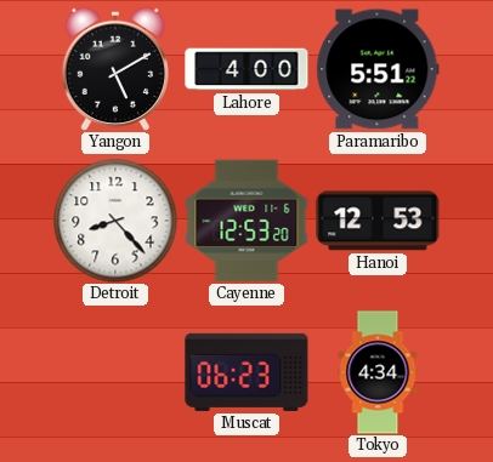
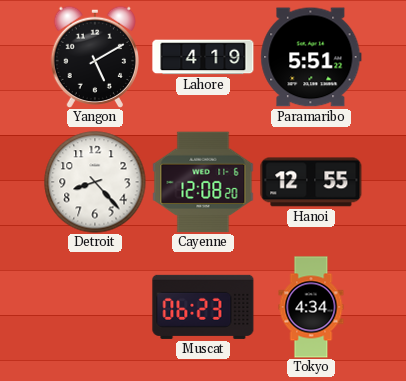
Lahore: 4:00 -> 4:19 (203, 57)
Cayenne: 12:53 -> 12:08 (203, 182)
Hanoi: 12:53 -> 12:55 (311, 182)
